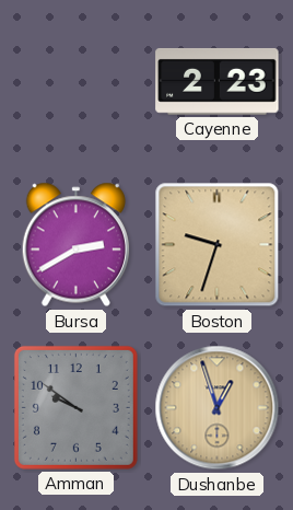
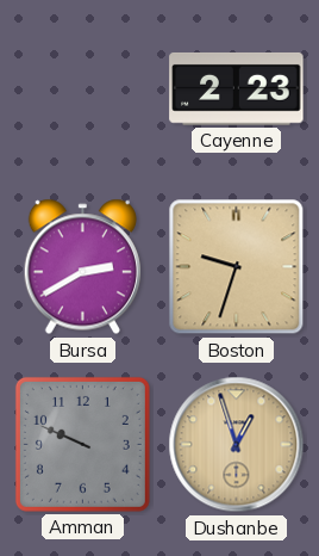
Amman: 9:51 -> 9:49 (82, 444)
